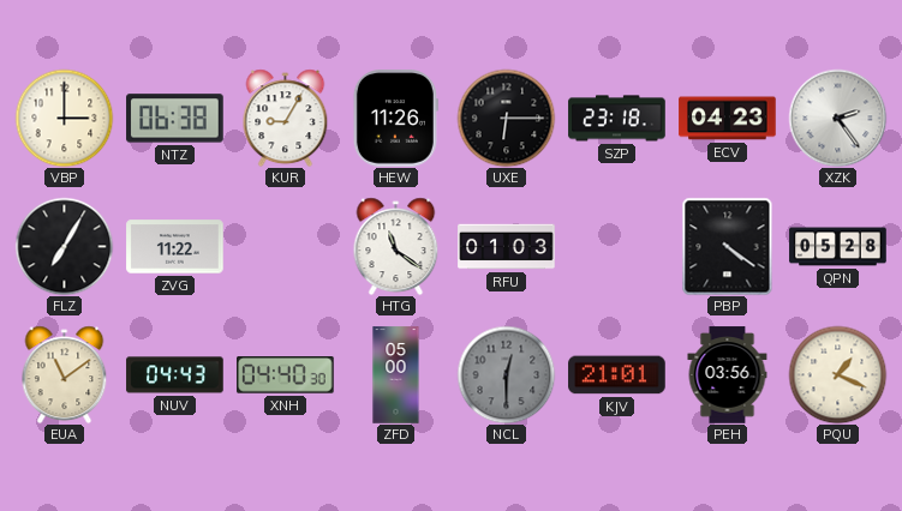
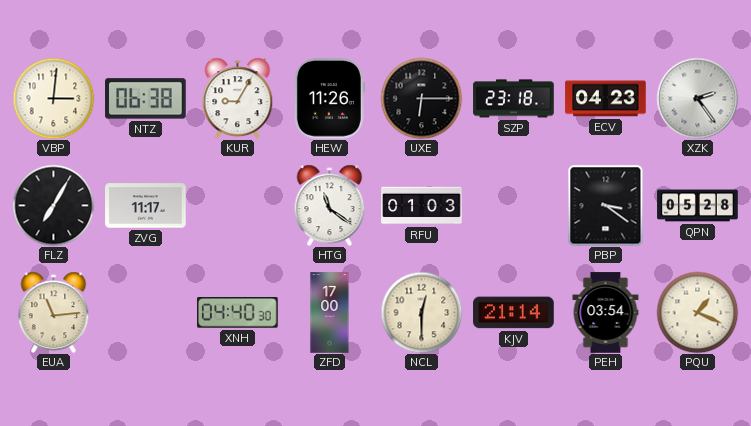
VBP: 3:00 -> 3:01 (53, 98)
ZVG: 11:22 -> 11:17 (146, 206)
PBP: 4:21 -> 3:21 (606, 205)
EUA: 11:09 -> 11:14 (54, 312)
NUV: 04:43 -> none (175, 375)
ZFD: 05:00 -> 17:00 (330, 313)
NCL dial: grey -> cream (421, 312)
KJV: 21:01 -> 21:14 (514, 313)
PEH: 03:56 -> 03:54 (606, 313)
